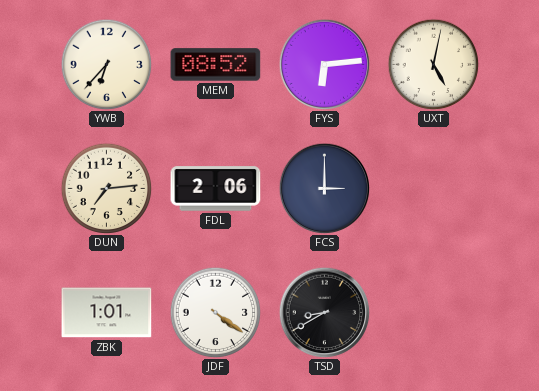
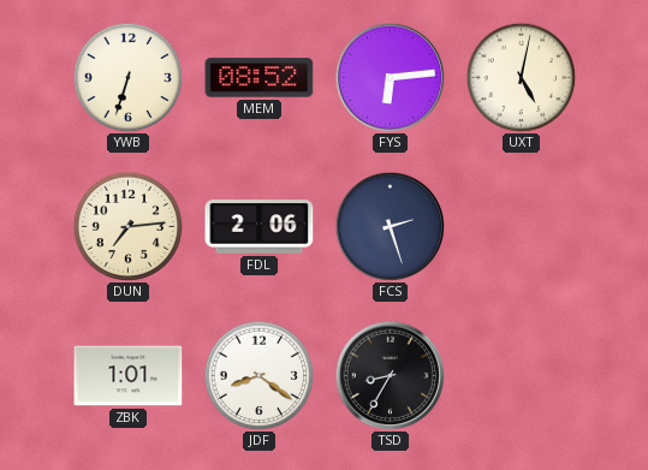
YWB: 6:37 -> 6:33 (127, 77)
FCS: 3:00 -> 2:27 (390, 226)
JDF: 4:21 -> 8:21 (258, 375)
TSD: 8:40 -> 8:35 (390, 375)
